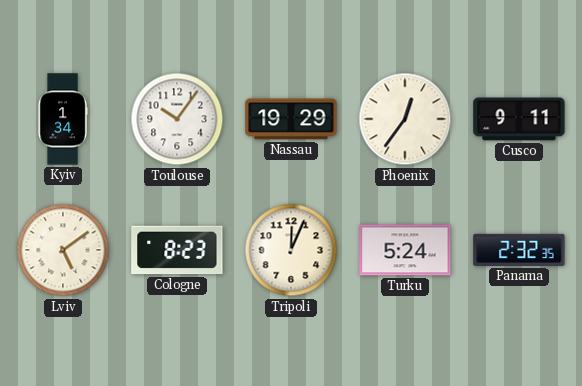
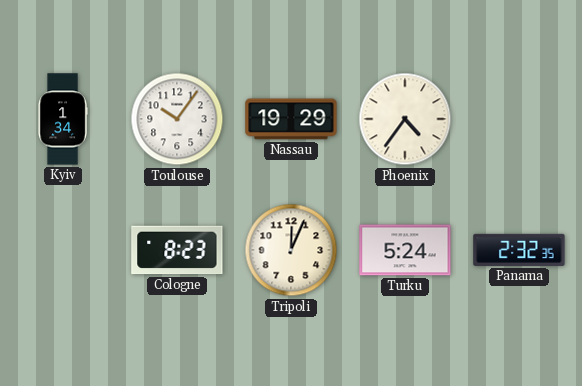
Phoenix: 12:36 -> 4:36 (405, 119)
Cusco: 9:11 -> none (519, 119)
Lviv: 5:09 -> none (63, 250)
